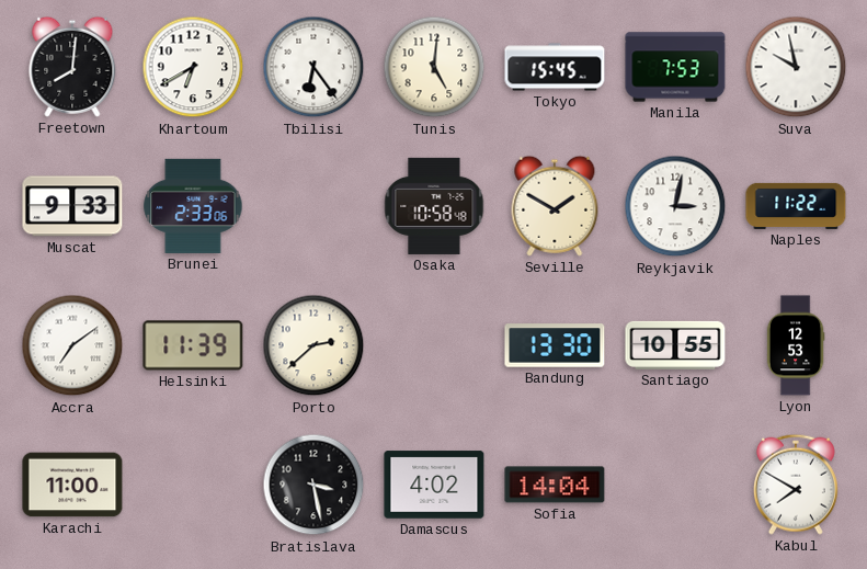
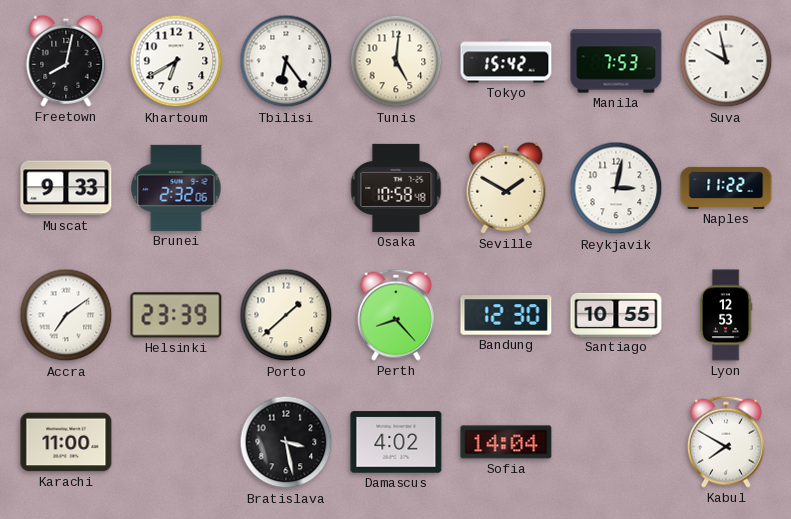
Freetown: 8:01 -> 8:02 (66, 61)
Tokyo: 15:45 -> 15:42 (506, 61)
Brunei: 2:33 -> 2:32 (176, 188)
Helsinki: 11:39 -> 23:39 (176, 315)
Porto: 2:38 -> 1:38 (286, 315)
Perth: none -> 8:23 (396, 315)
Bandung: 13:30 -> 12:30 (506, 315)
